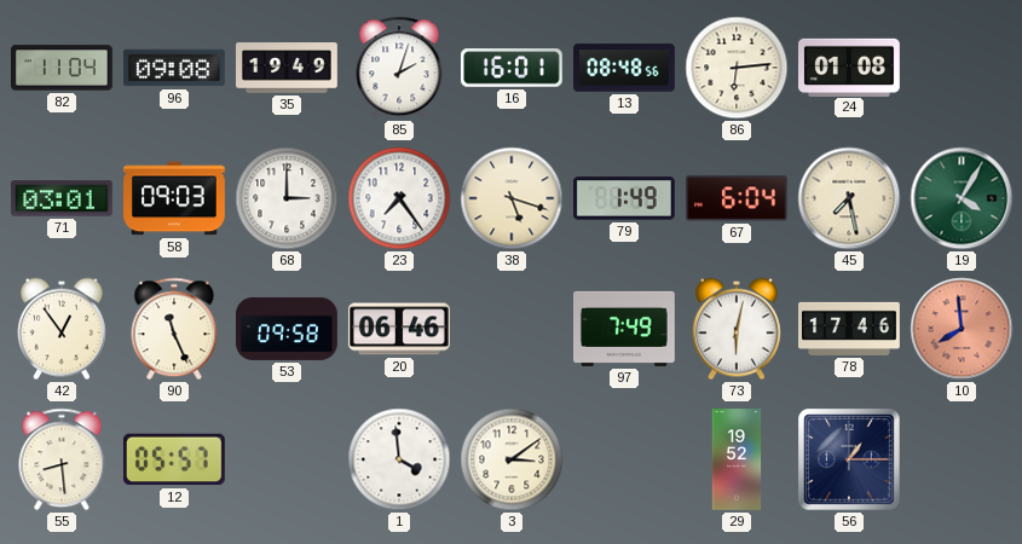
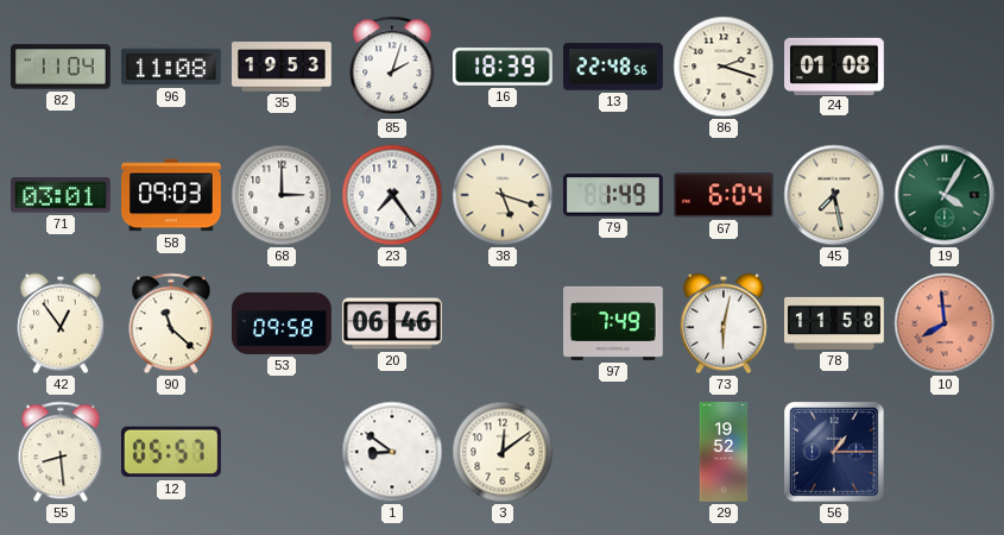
96: 09:08 -> 11:08 (172, 67)
35: 19:49 -> 19:53 (283, 67)
16: 16:01 -> 18:39 (503, 67)
13: 08:48 -> 22:48 (614, 67)
86: 6:14 -> 2:18 (724, 67)
90: 11:26 -> 11:22 (171, 323)
78: 17:46 -> 11:58 (834, 323)
1: 3:59 -> 8:51 (392, 452)
3: 3:09 -> 12:09 (503, 452)
